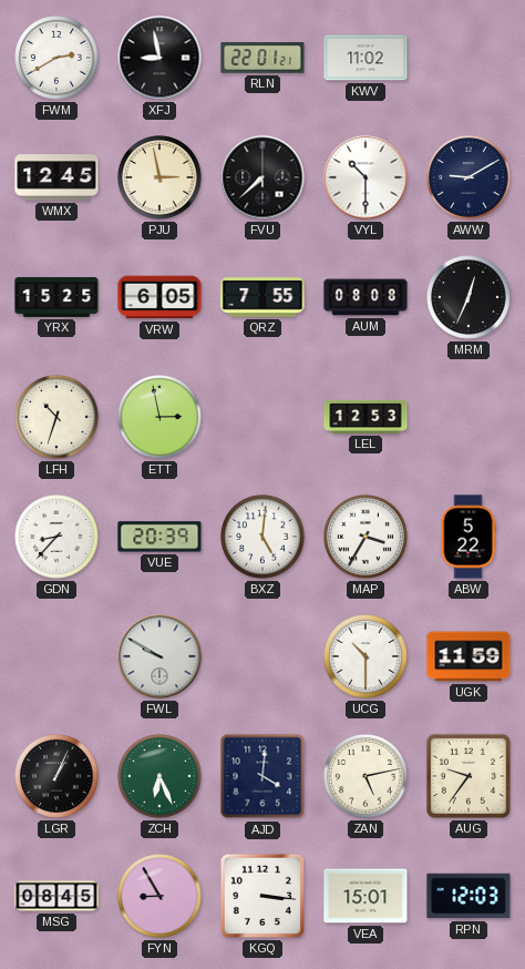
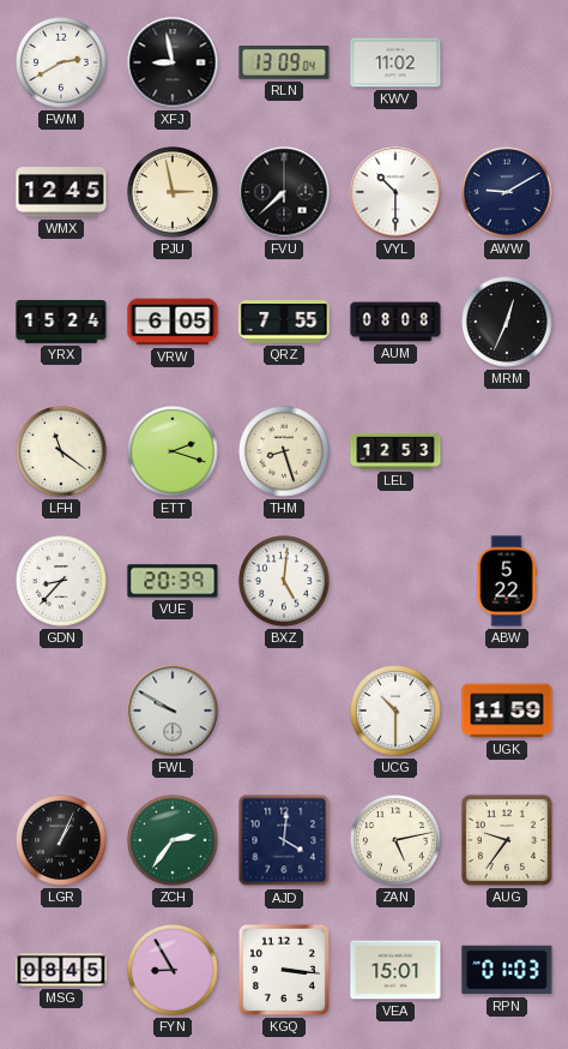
RLN: 22:01 -> 13:09 (284, 62)
YRX: 15:25 -> 15:24 (61, 322)
LFH: 10:33 -> 11:21 (61, 451)
ETT: 2:58 -> 2:18 (173, 451)
THM: none -> 8:27 (284, 451)
MAP: 3:35 -> none (366, 537)
ZCH: 6:26 -> 2:36 (173, 840)
RPN: 12:03 -> 01:03 (507, 970)
